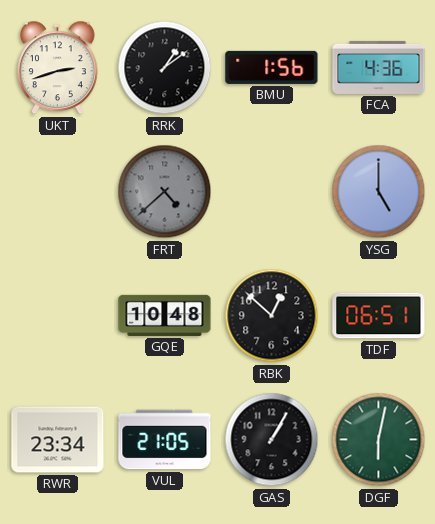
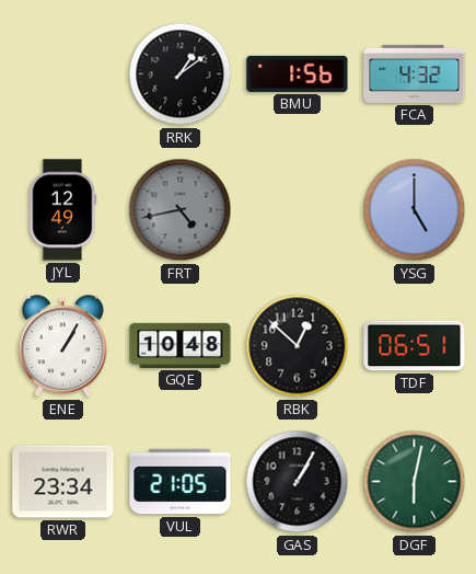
UKT: 2:42 -> none (57, 68)
FCA: 4:36 -> 4:32 (415, 73)
JYL: none -> 12:49 (63, 210)
FRT: 4:38 -> 4:43 (181, 210)
ENE: none -> 1:05 (62, 346)
